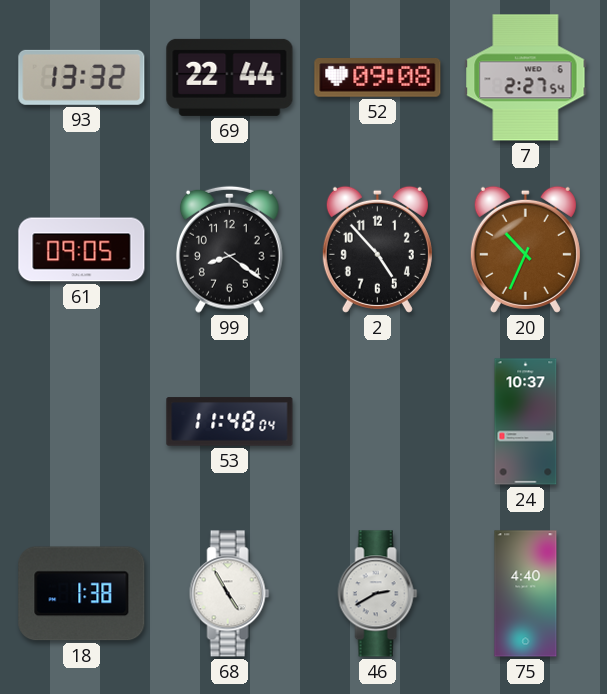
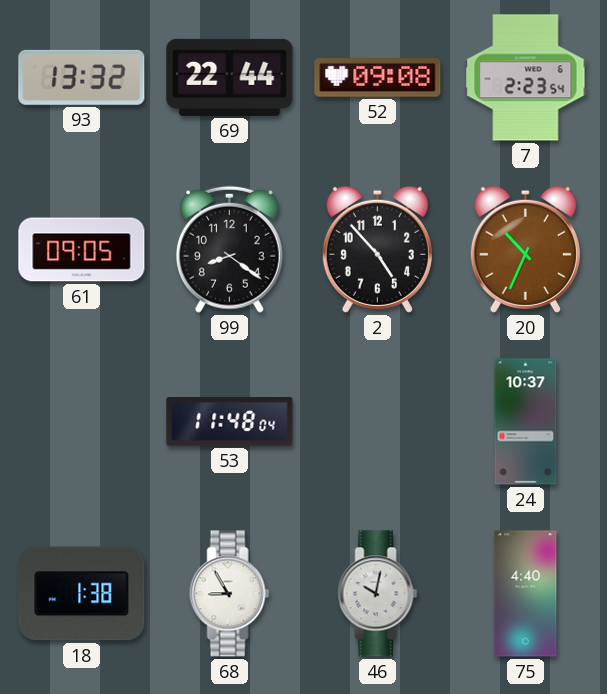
7: 2:27 -> 2:23 (526, 78)
68: 4:55 -> 8:55 (230, 594)
46: 2:40 -> 10:02 (378, 594)
